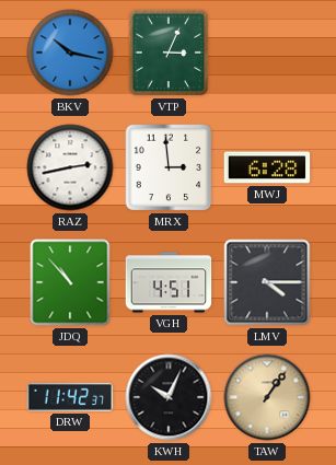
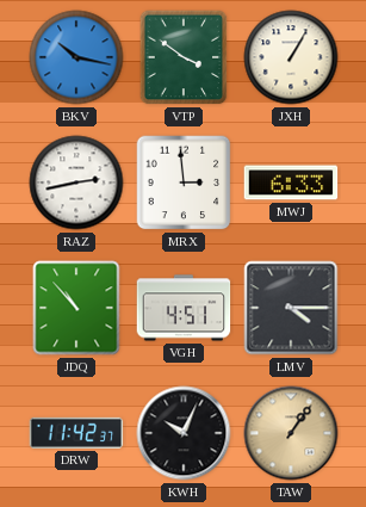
VTP: 3:04 -> 3:51 (184, 57)
JXH: none -> 1:05 (291, 57)
MWJ: 6:28 -> 6:33 (291, 183)
